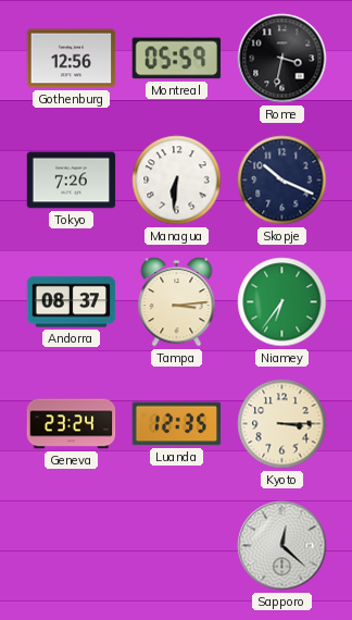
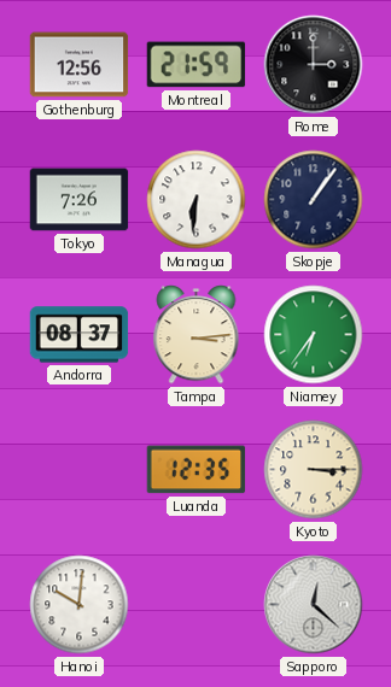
Montreal: 05:59 -> 21:59 (197, 65)
Rome: 3:32 -> 3:00 (314, 65)
Skopje: 10:19 -> 1:06 (314, 200)
Geneva: 23:24 -> none (72, 424)
Hanoi: none -> 10:01 (80, 605)
